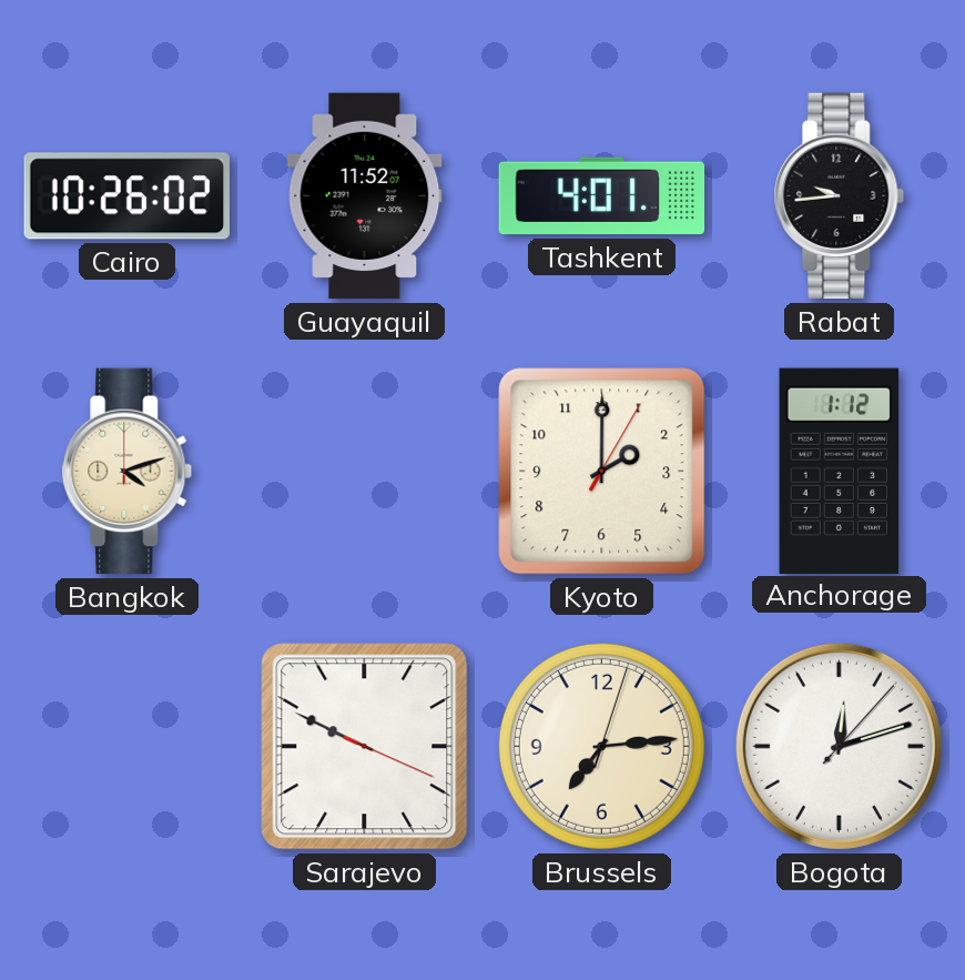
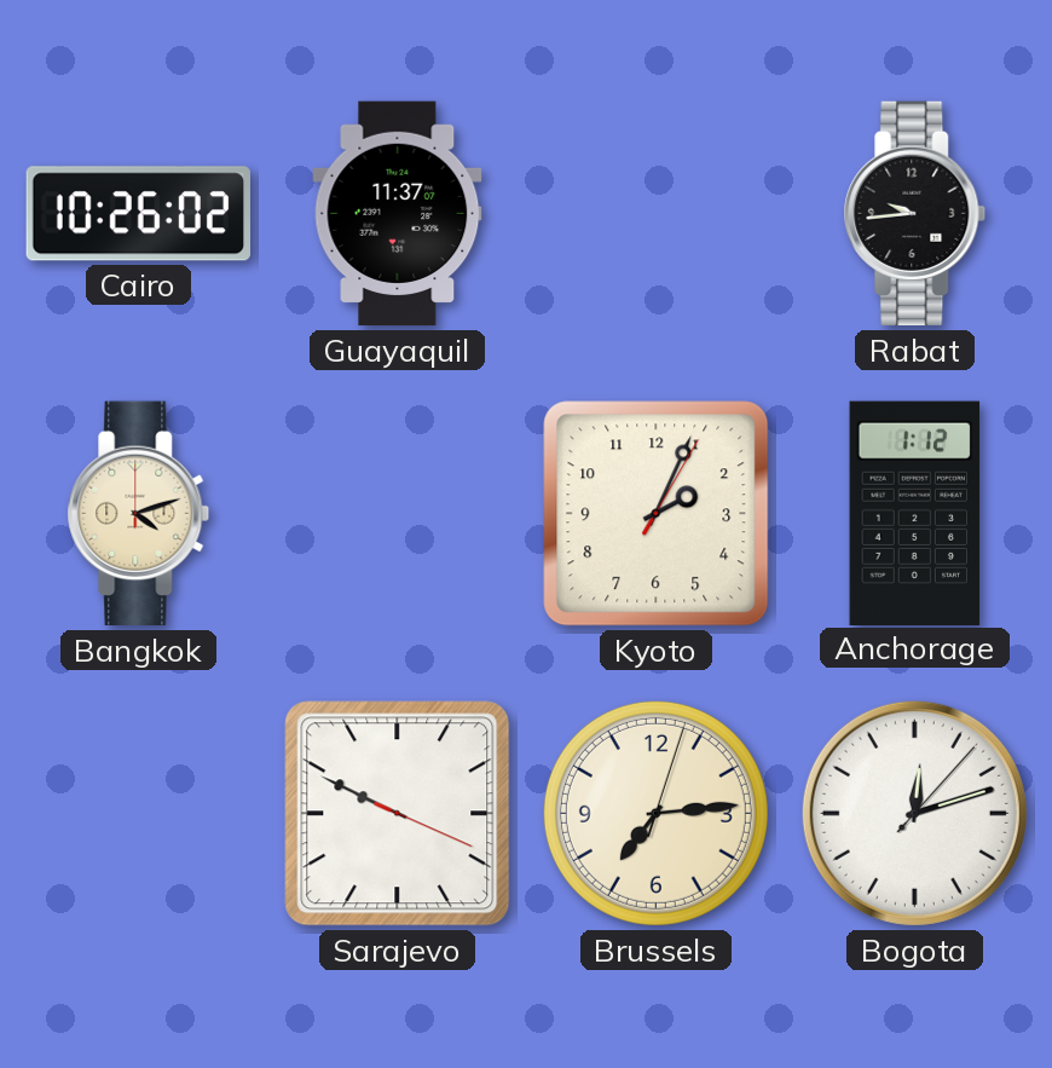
Guayaquil: 11:52 -> 11:37 (398, 214)
Tashkent: 4:01 -> none (602, 196)
Kyoto: 2:00 -> 2:04 (657, 514)
